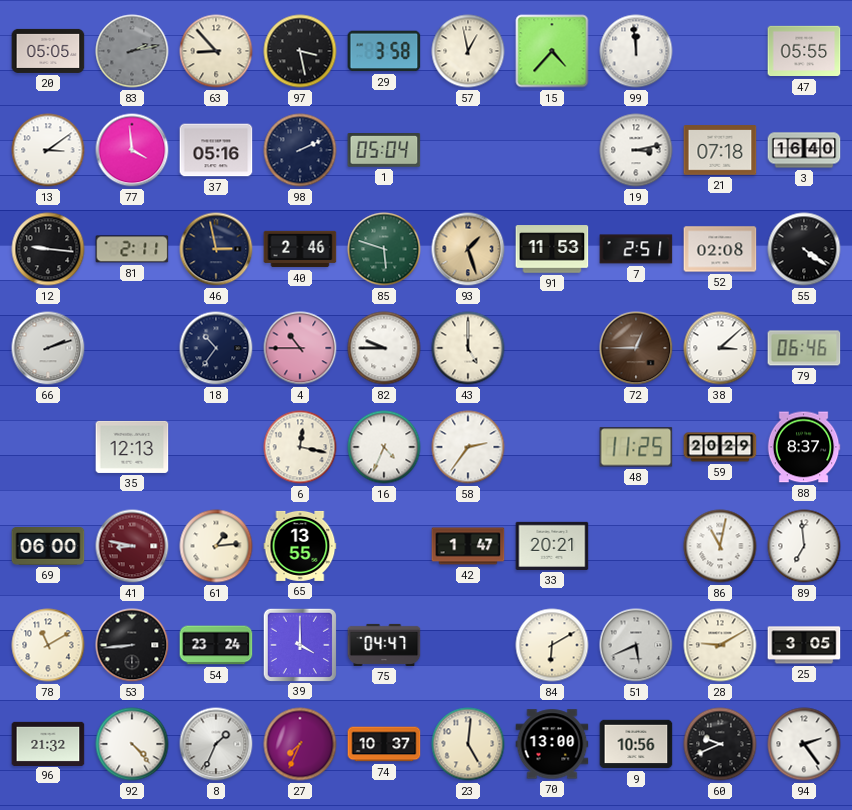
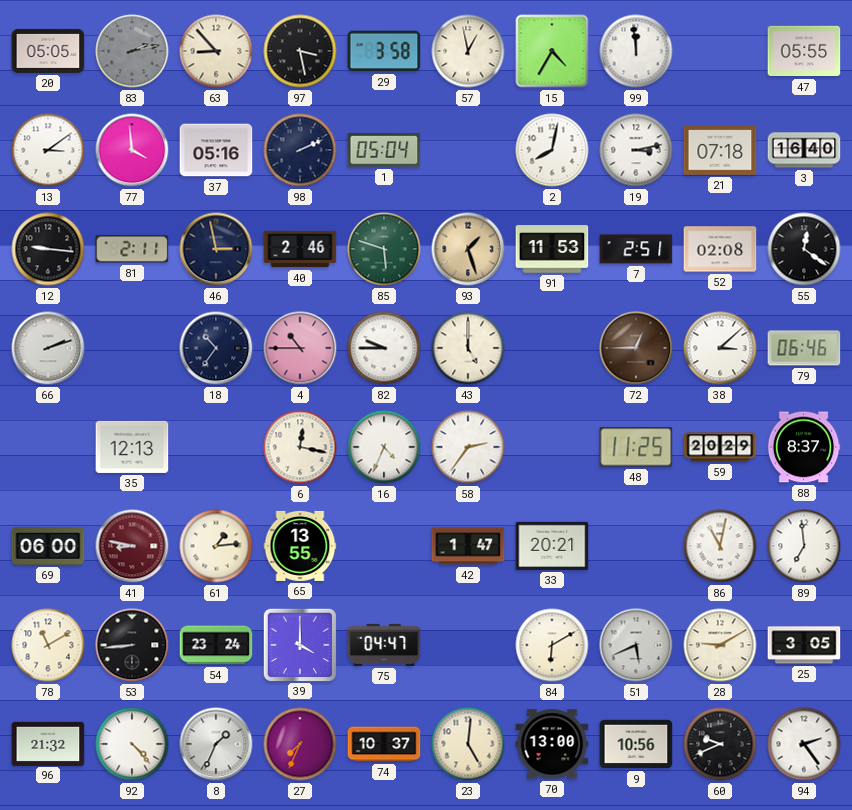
15: 4:37 -> 4:35 (552, 51)
2: none -> 8:02 (552, 150)
55: 4:21 -> 12:21 (804, 249)
